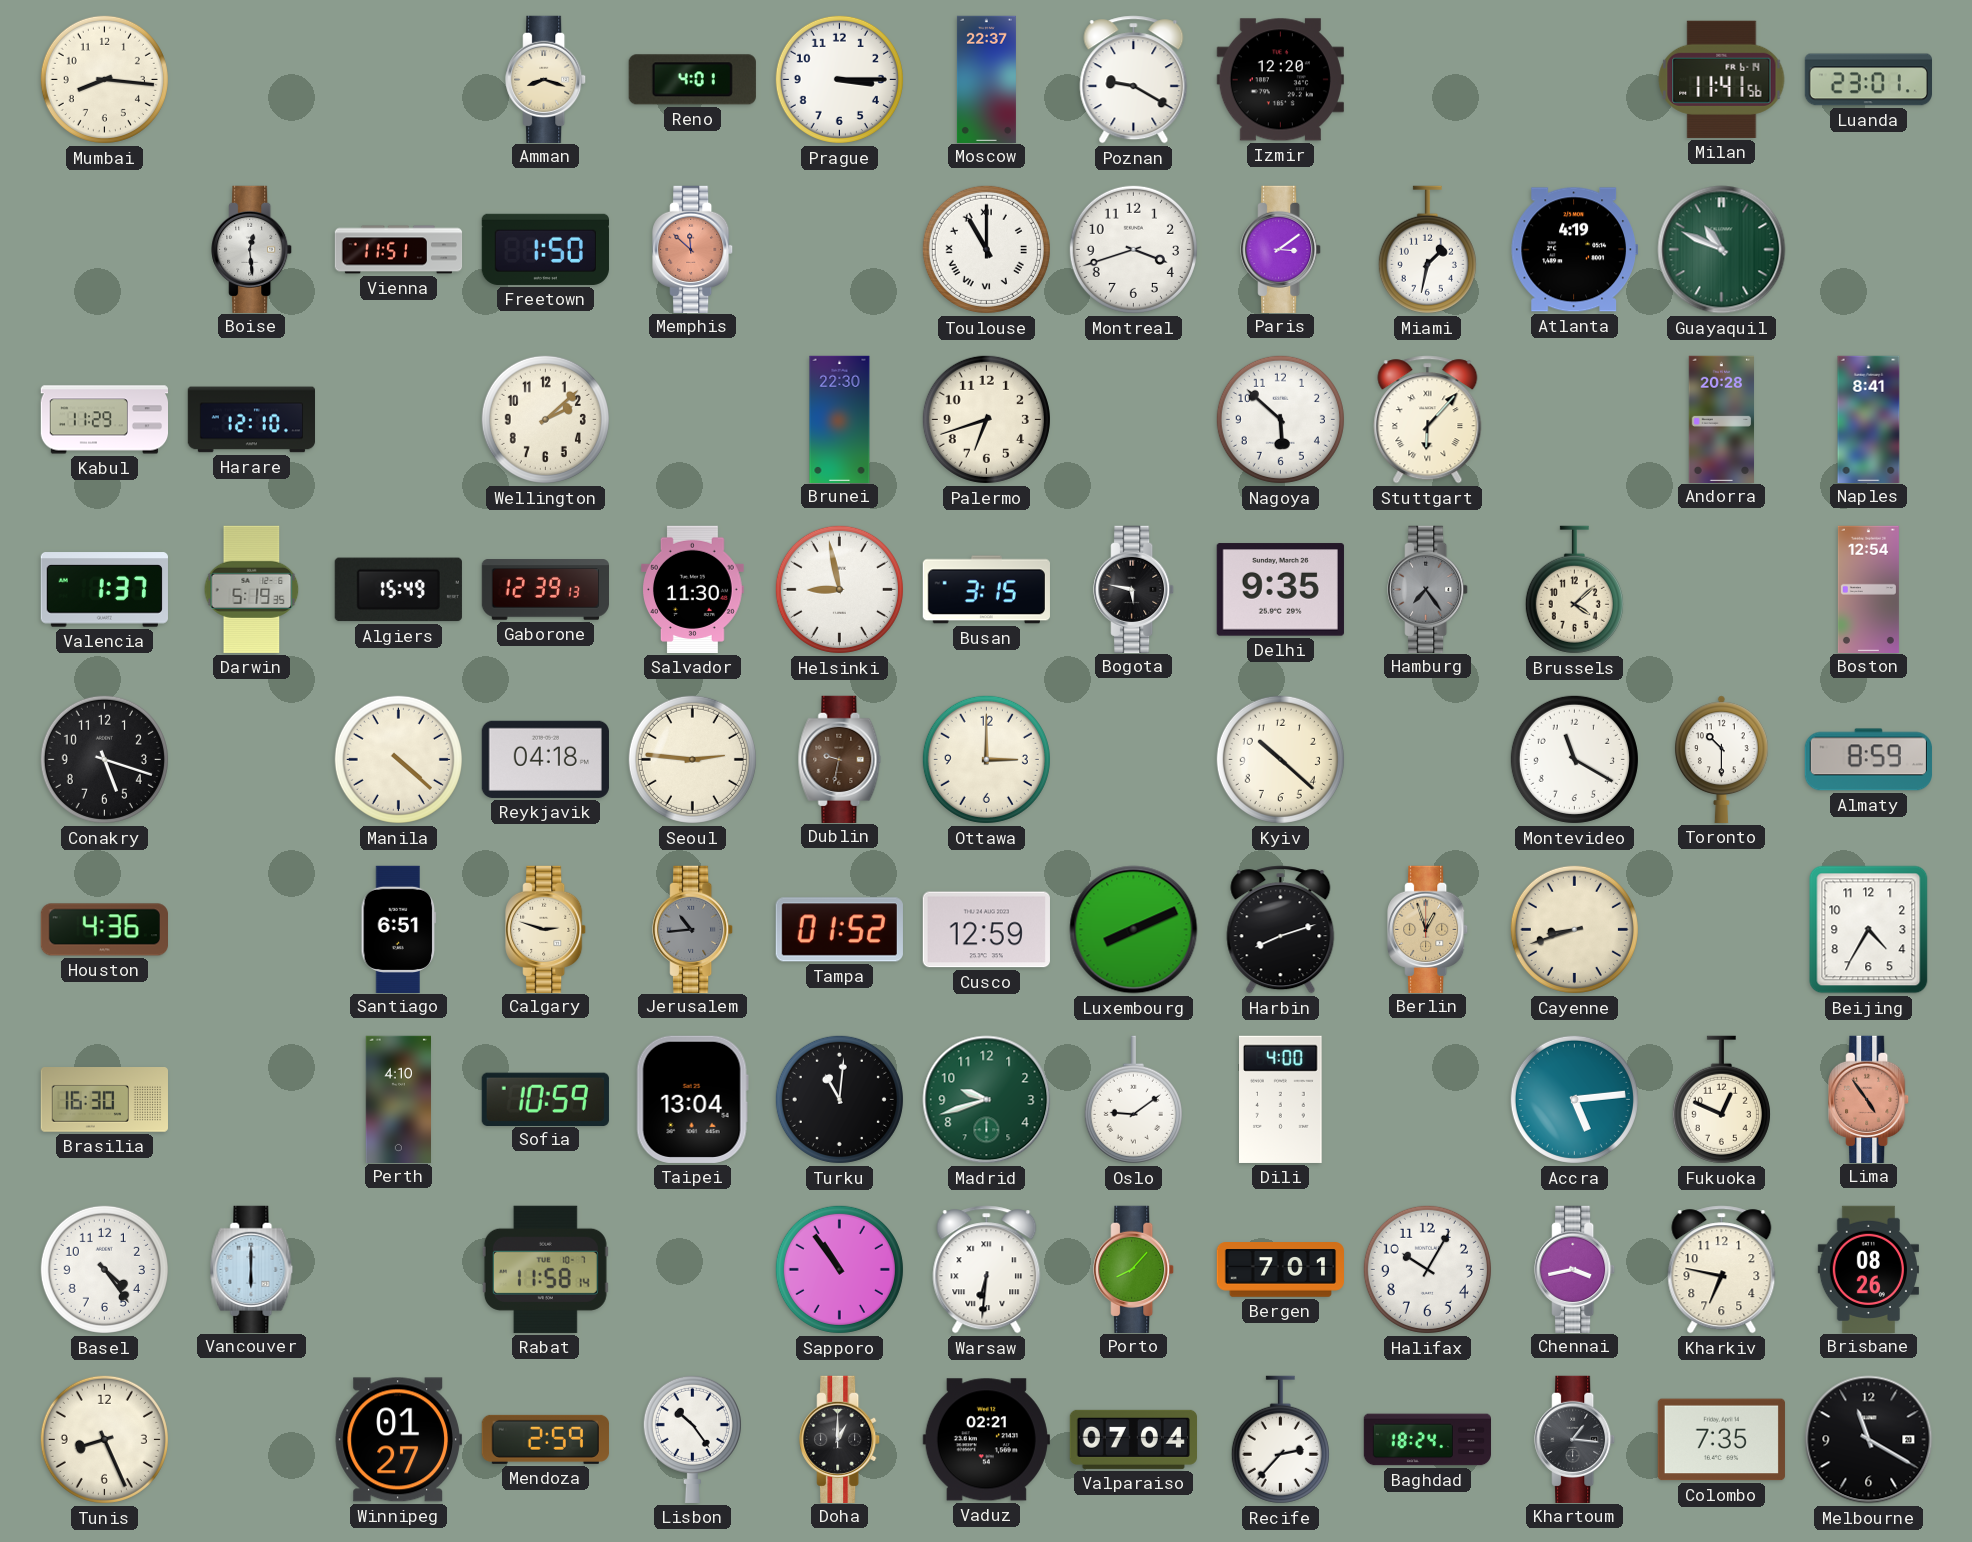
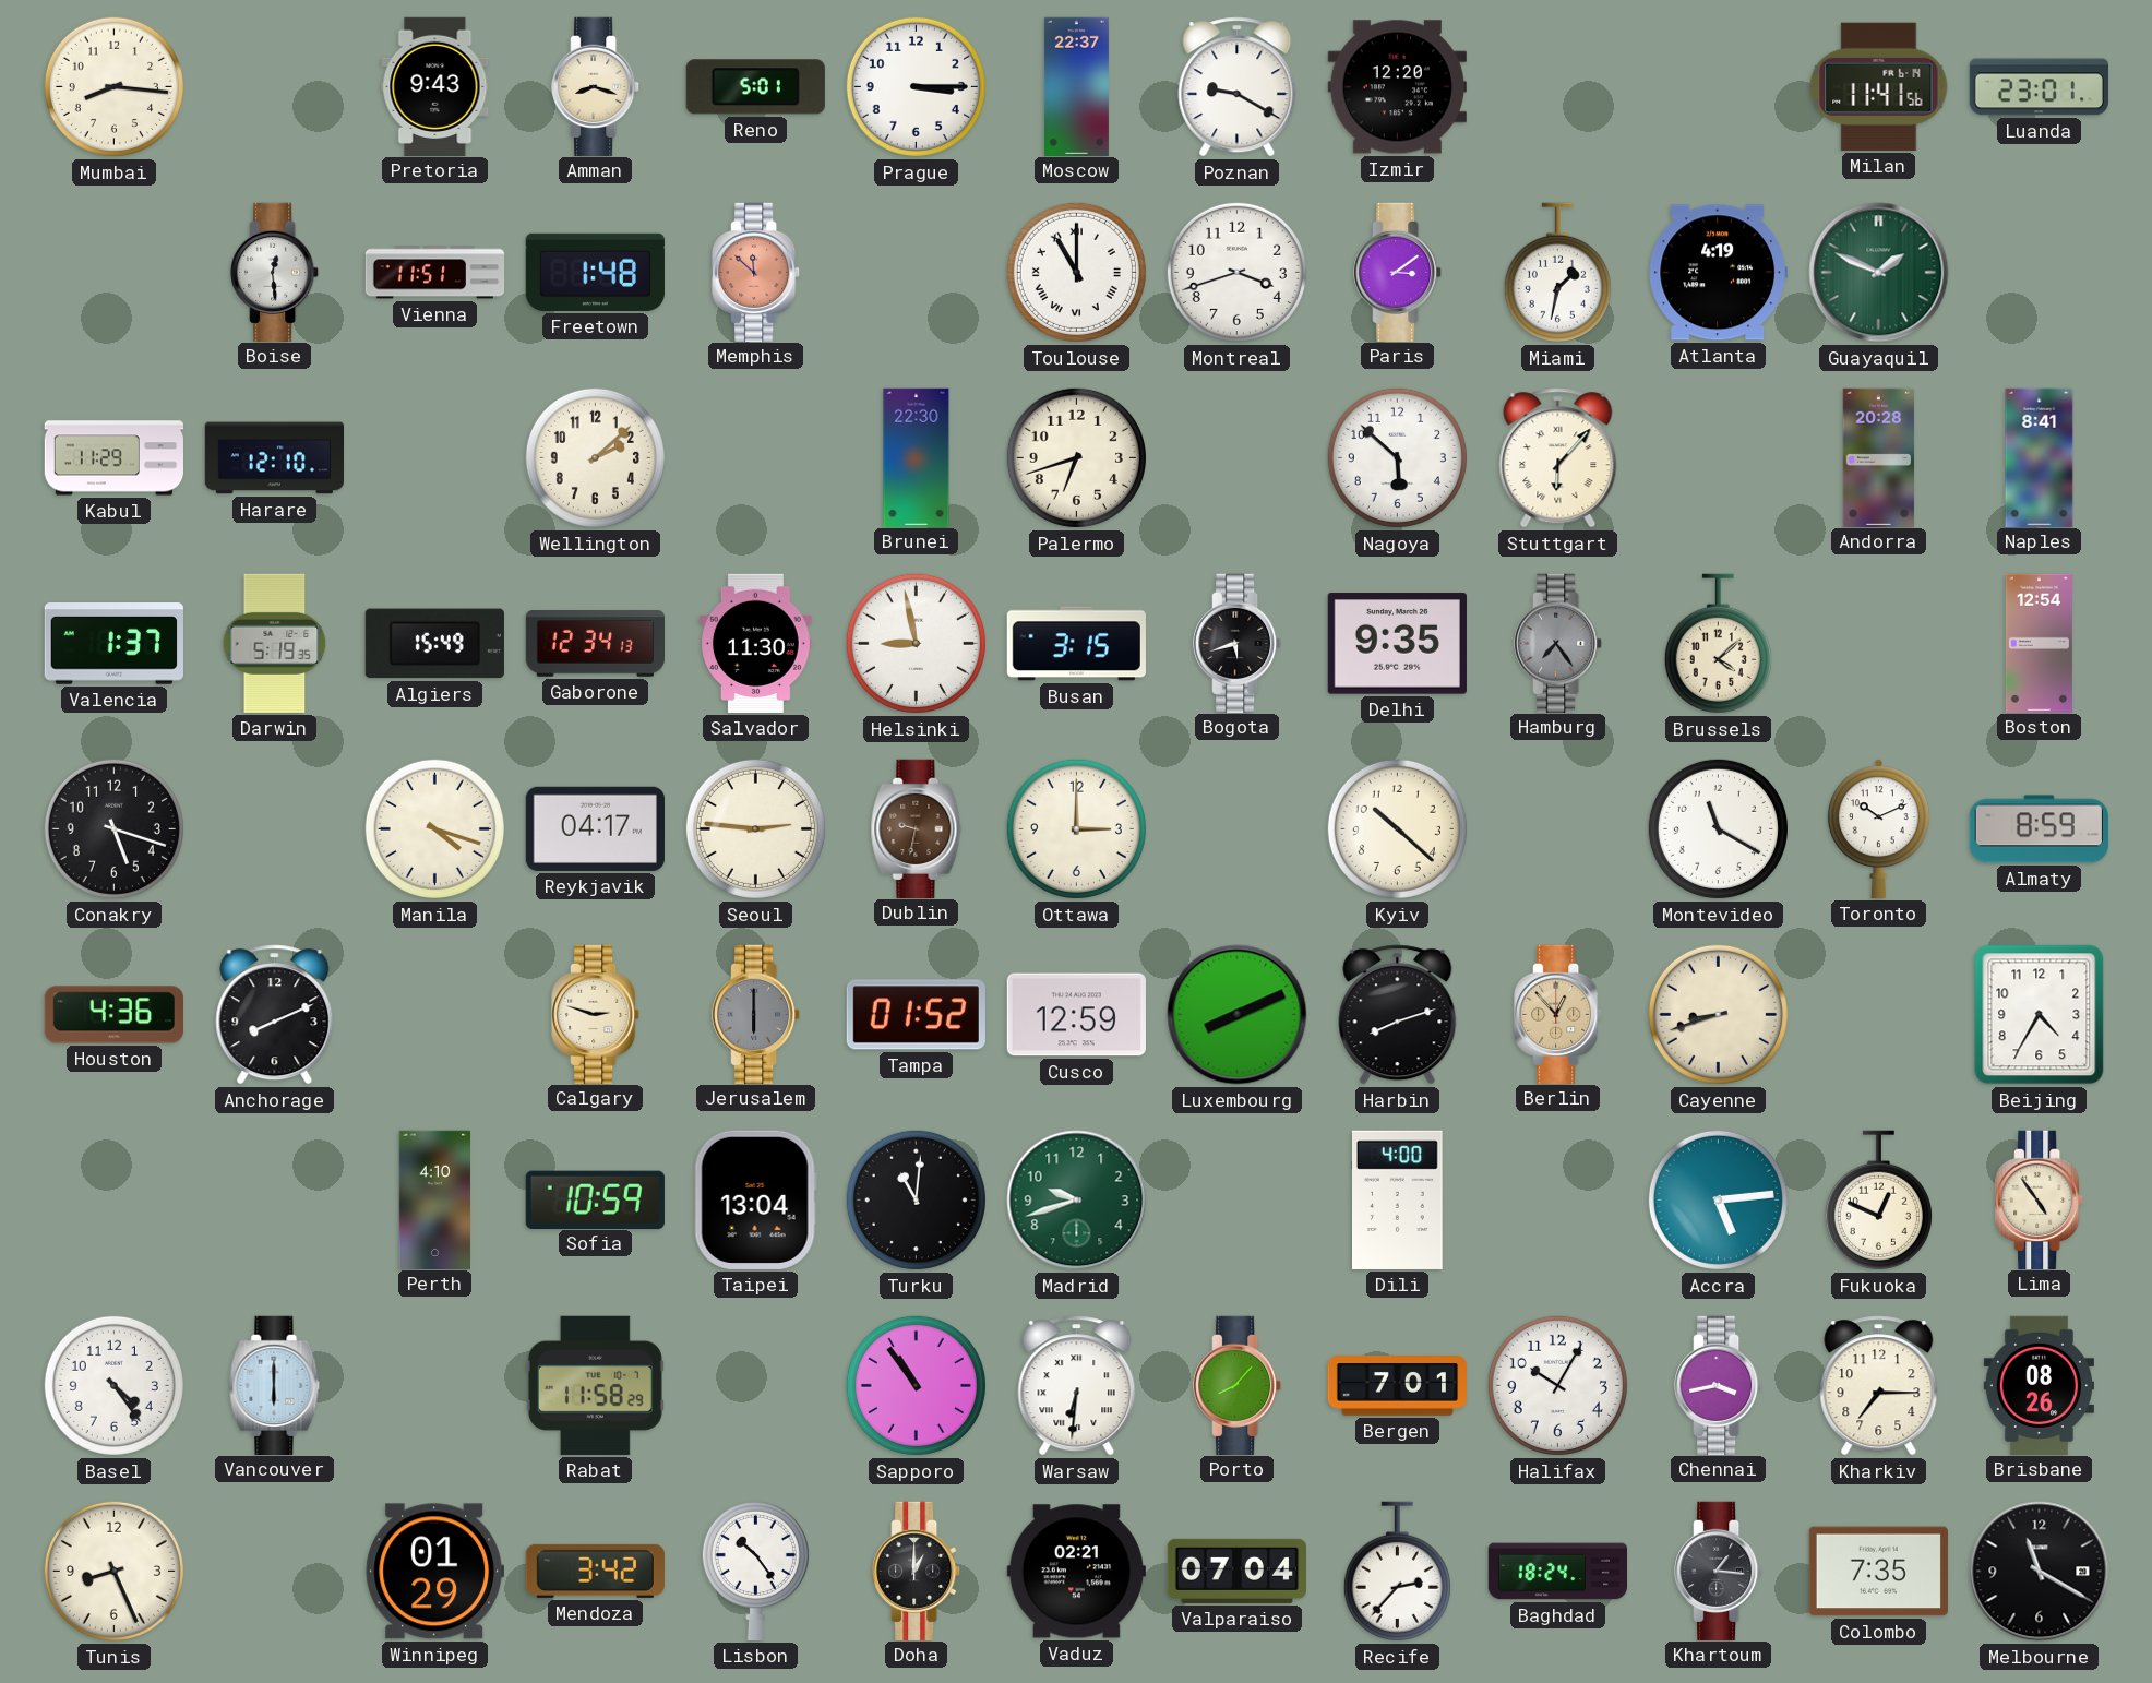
Pretoria: none -> 9:43 (435, 86)
Reno: 4:01 -> 5:01 (755, 87)
Freetown: 1:50 -> 1:48 (595, 272)
Guayaquil: 10:49 -> 1:49 (1879, 273)
Gaborone: 12:39 -> 12:34 (595, 644)
Bogota: 5:47 -> 5:42 (1238, 643)
Manila: 4:22 -> 4:18 (434, 828)
Reykjavik: 04:18 -> 04:17 (595, 828)
Toronto: 10:30 -> 10:11 (1878, 828)
Anchorage: none -> 8:11 (275, 1015)
Santiago: 6:51 -> none (399, 929)
Jerusalem: 10:44 -> 6:00 (756, 1014)
Berlin: 12:57 -> 12:53 (1558, 1014)
Brasilia: 16:30 -> none (104, 1100)
Oslo: 9:09 -> none (1133, 1100)
Lima dial: salmon -> cream (2040, 1199)
Rabat: 11:58:14 -> 11:58:29 (595, 1385)
Kharkiv: 6:47 -> 7:15 (1879, 1386)
Winnipeg: 01:27 -> 01:29 (434, 1572)
Mendoza: 2:59 -> 3:42 (595, 1571)
